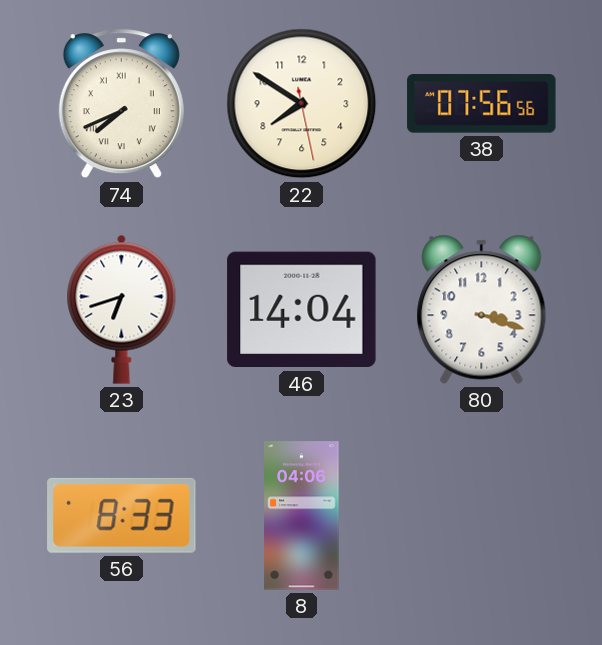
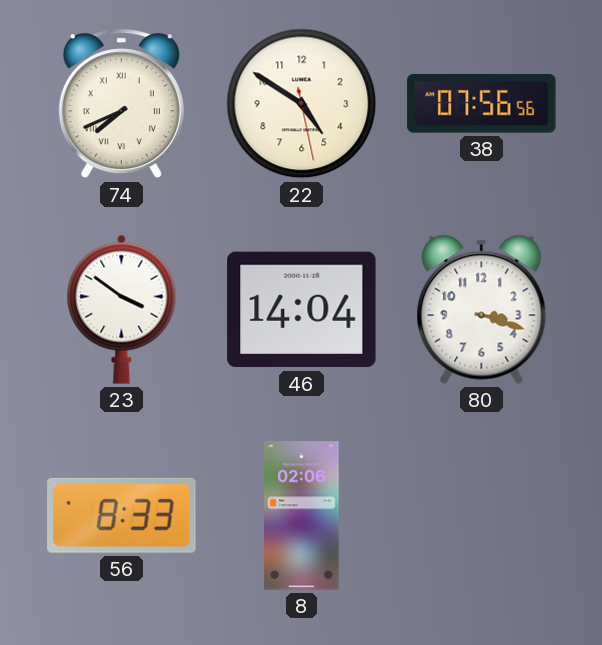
22: 7:50 -> 4:50 (302, 104)
23: 6:42 -> 3:51 (122, 309)
8: 04:06 -> 02:06 (302, 516)
